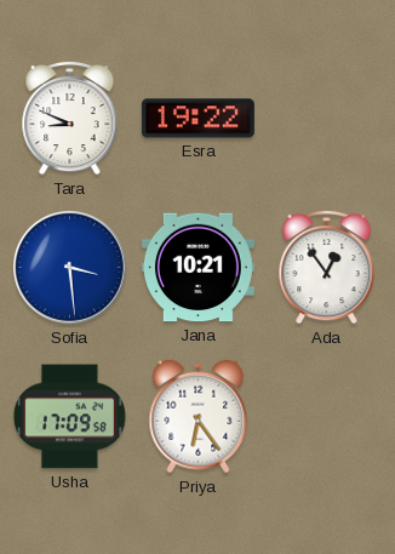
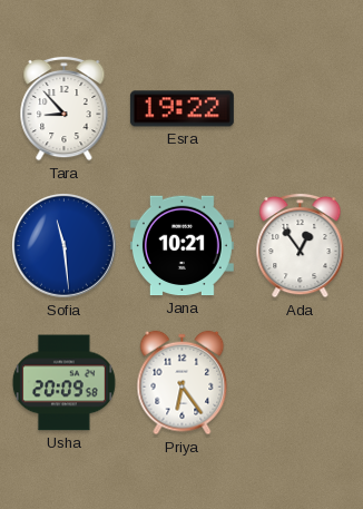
Tara: 8:49 -> 8:53 (65, 108)
Sofia: 3:29 -> 11:29 (65, 246)
Usha: 17:09 -> 20:09 (63, 383)
